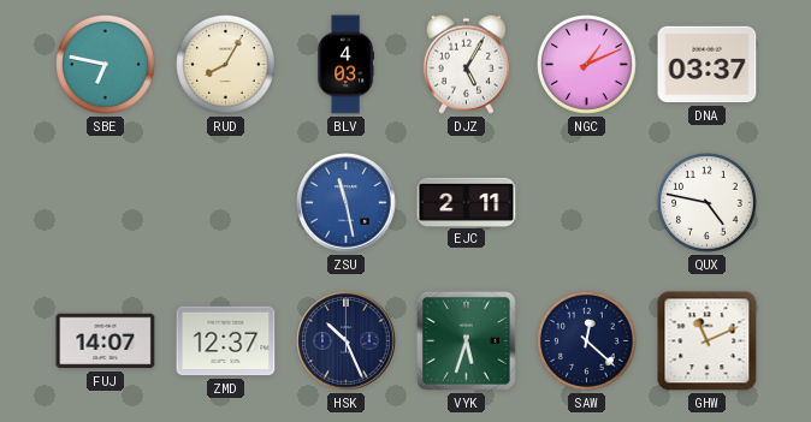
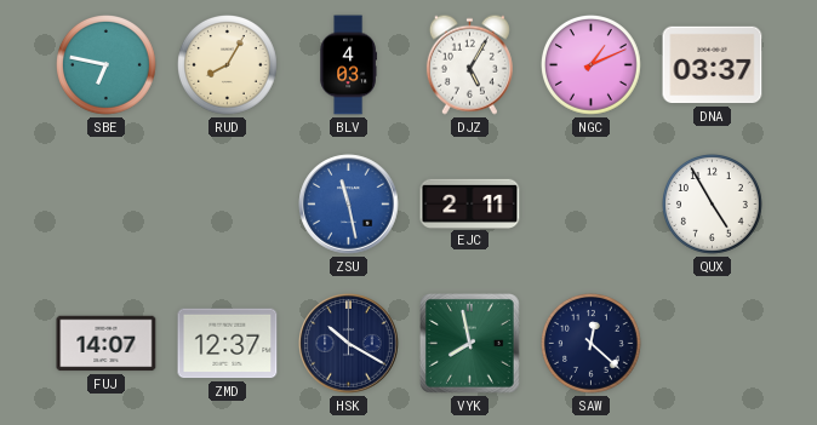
QUX: 4:47 -> 4:55 (713, 205)
HSK: 10:26 -> 10:20 (349, 344)
VYK: 5:33 -> 7:58 (470, 344)
GHW: 11:11 -> none (708, 341)
